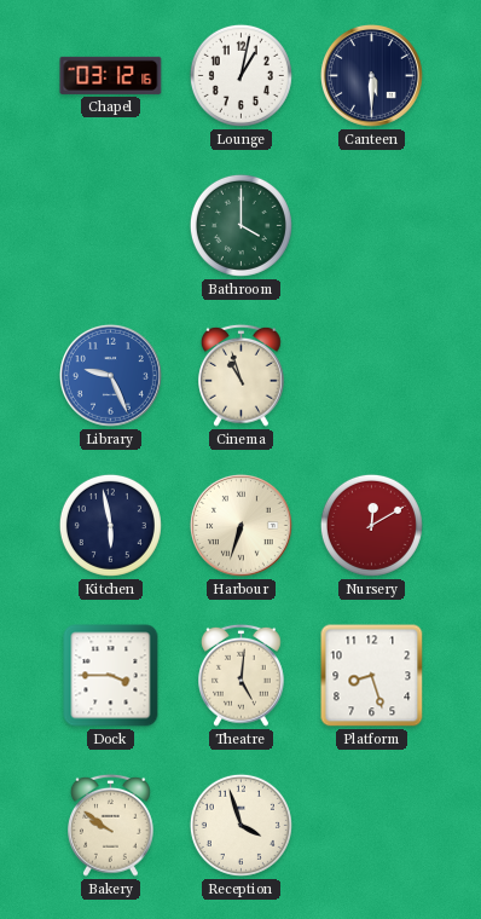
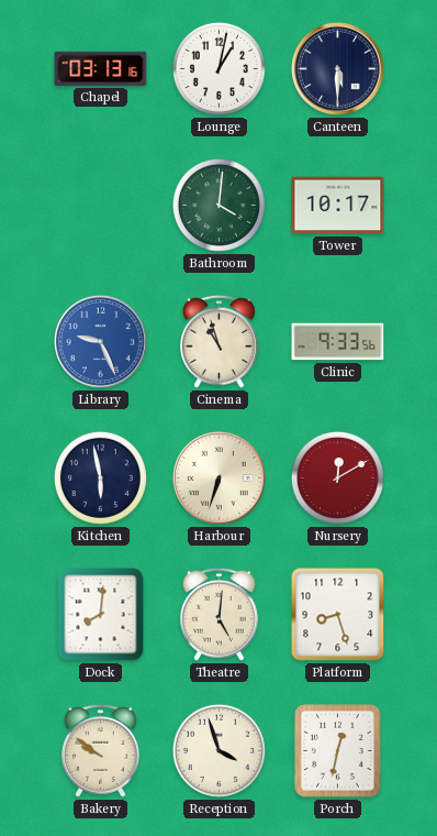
Chapel: 03:12 -> 03:13 (101, 68)
Bathroom: 4:00 -> 4:01 (218, 205)
Tower: none -> 10:17 (338, 206)
Clinic: none -> 9:33 (338, 342)
Dock: 3:45 -> 8:01 (101, 615)
Porch: none -> 12:32 (338, 751)
